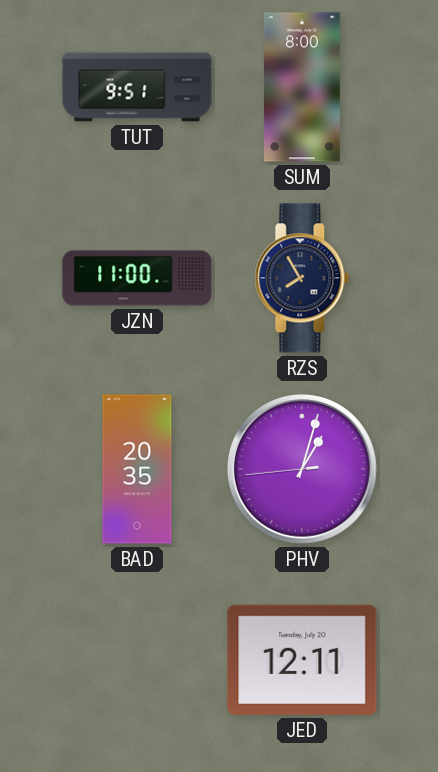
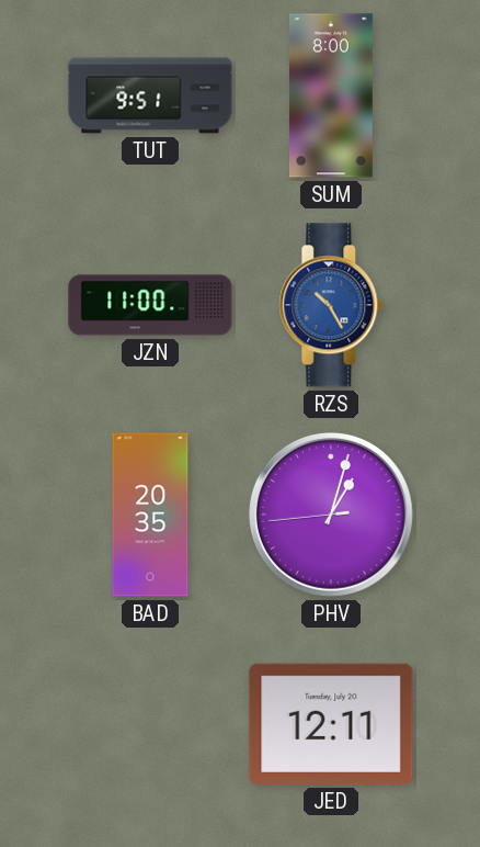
RZS: 7:55 -> 10:25 (331, 305)
RZS dial: navy -> blue (331, 305)
